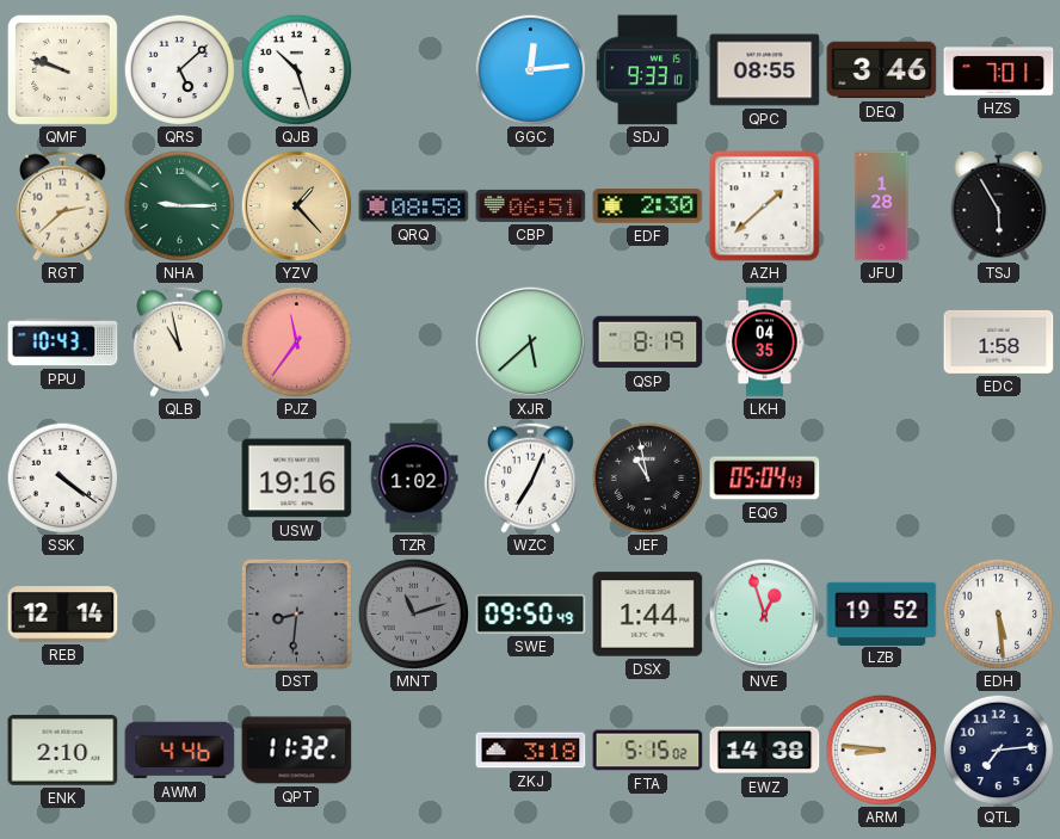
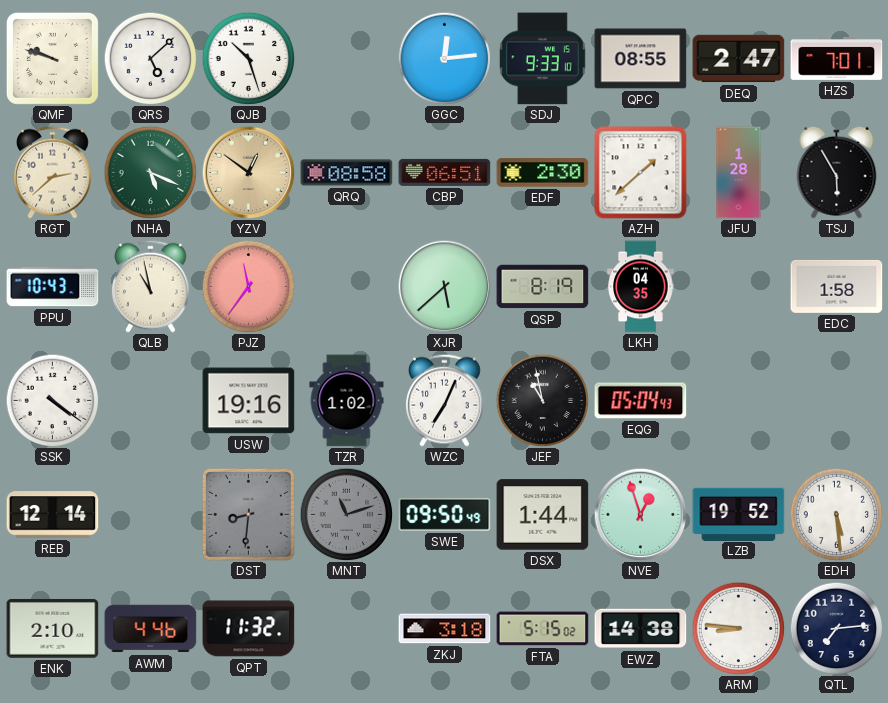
DEQ: 3:46 -> 2:47 (739, 59)
NHA: 9:15 -> 5:19 (150, 172)
YZV: 1:23 -> 12:51 (248, 172)
